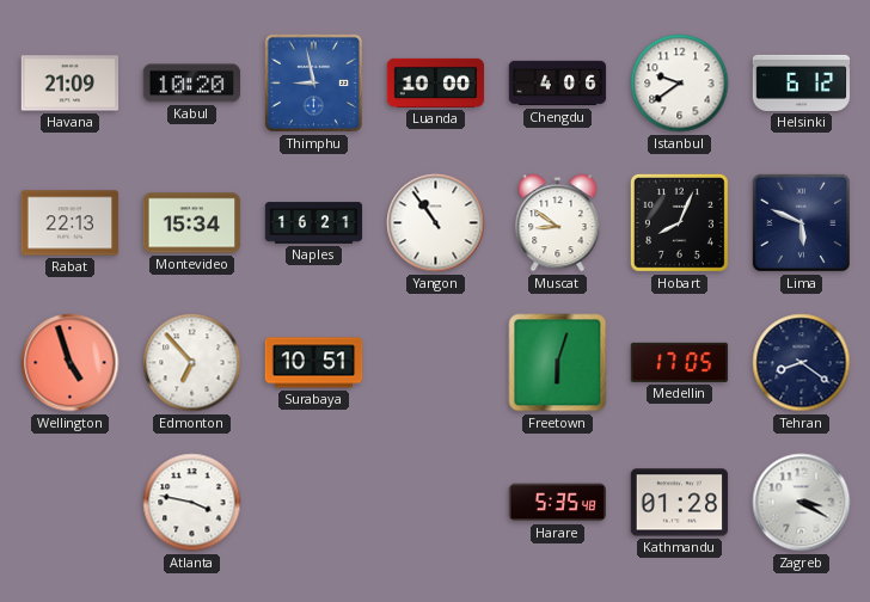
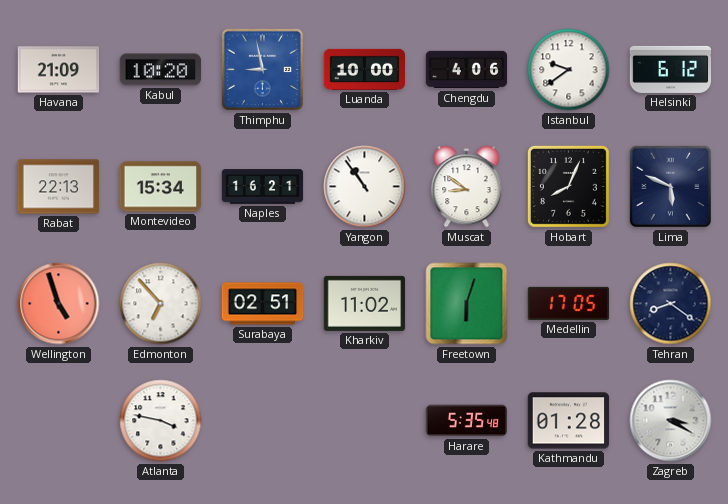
Surabaya: 10:51 -> 02:51 (263, 304)
Kharkiv: none -> 11:02 (365, 303)
